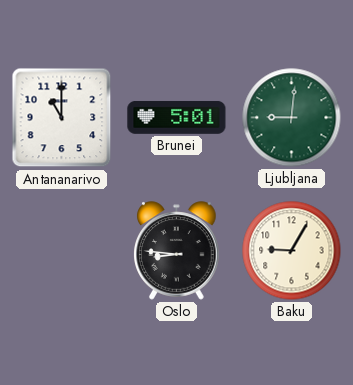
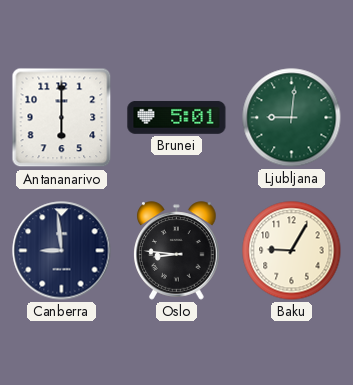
Antananarivo: 11:00 -> 6:00 (62, 118)
Canberra: none -> 8:59 (62, 251)
